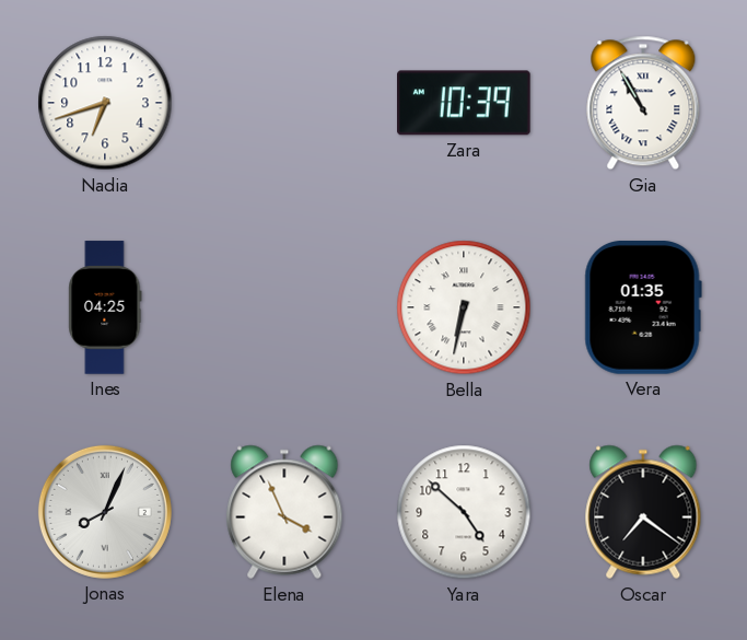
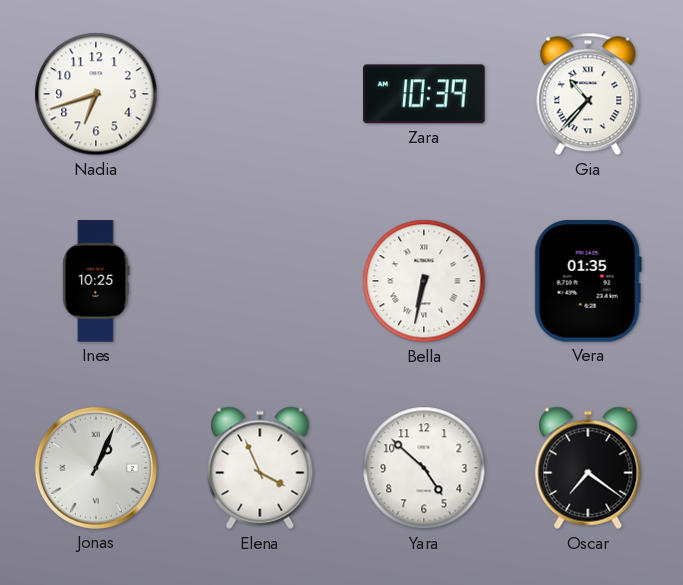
Gia: 10:55 -> 10:37 (588, 94)
Ines: 04:25 -> 10:25 (96, 281)
Jonas: 8:04 -> 1:04 (96, 468)
